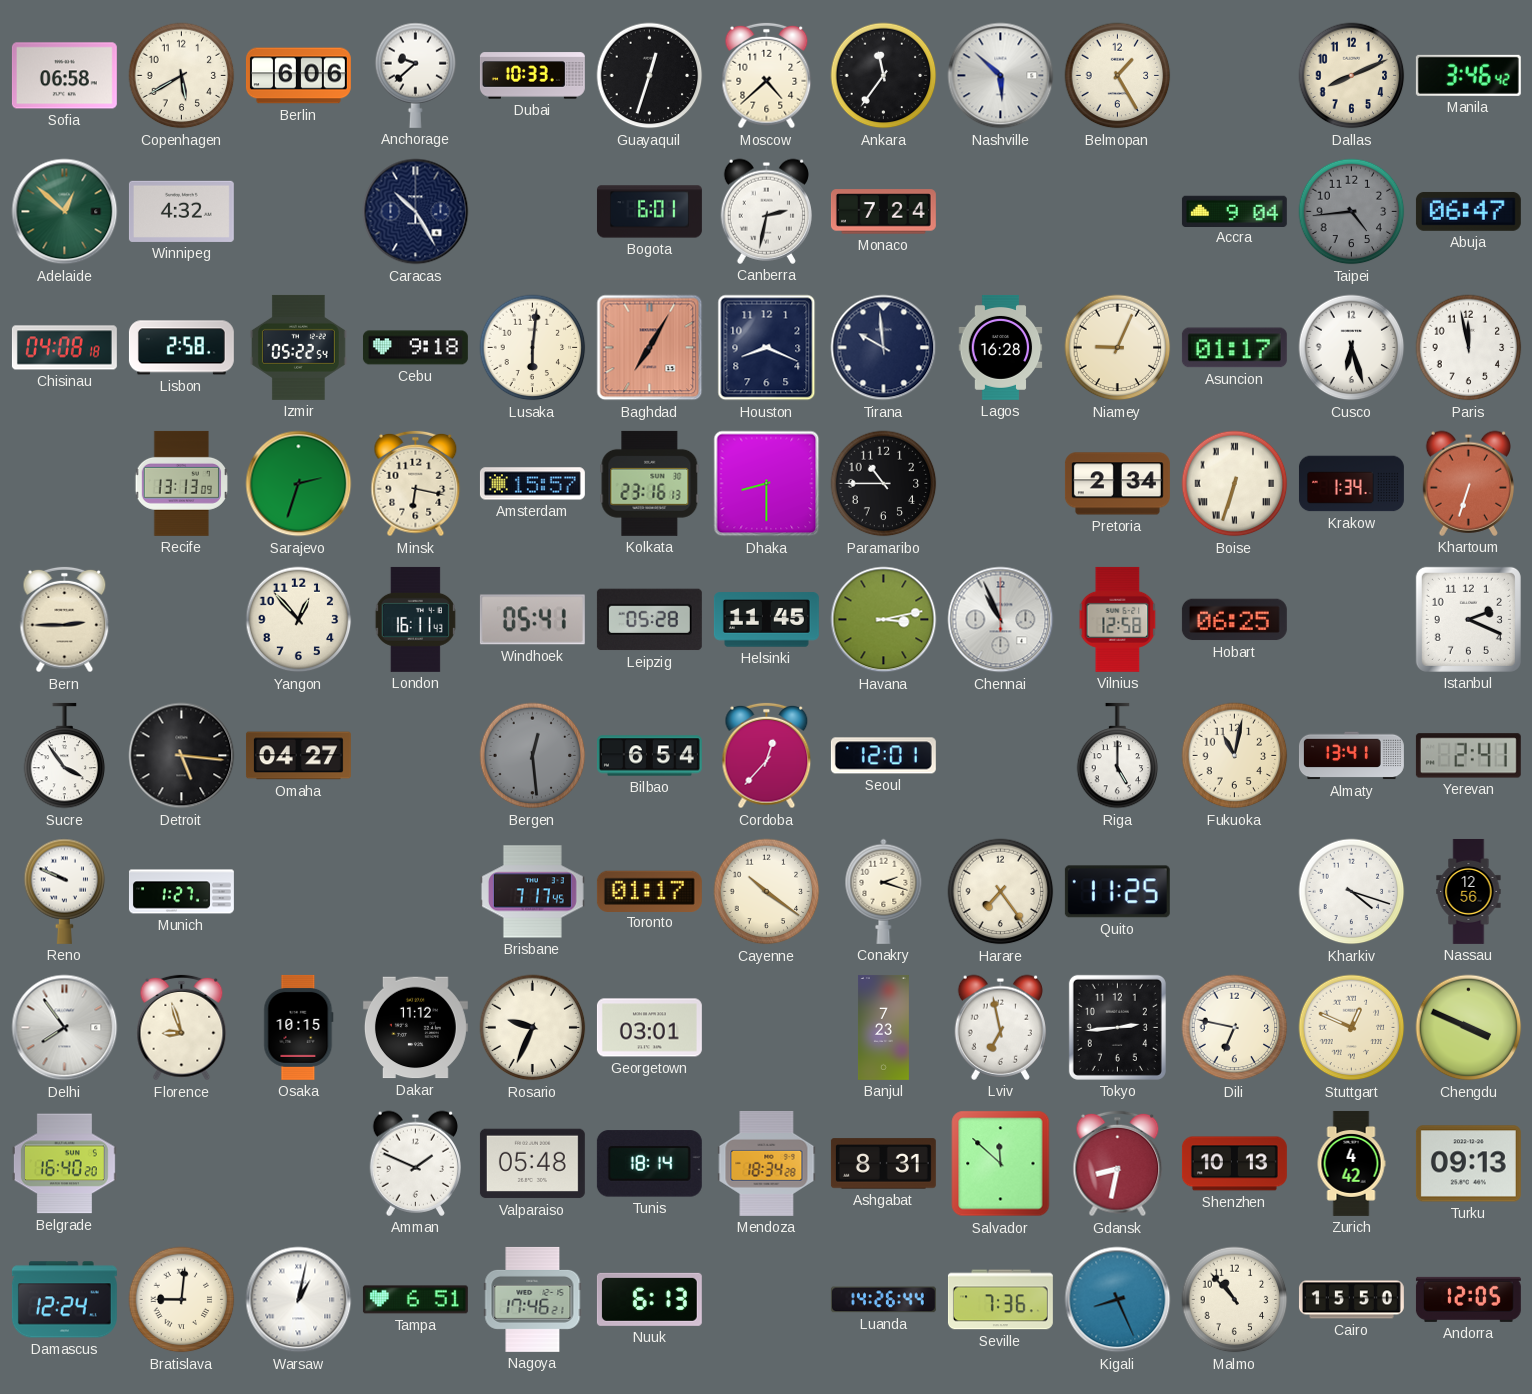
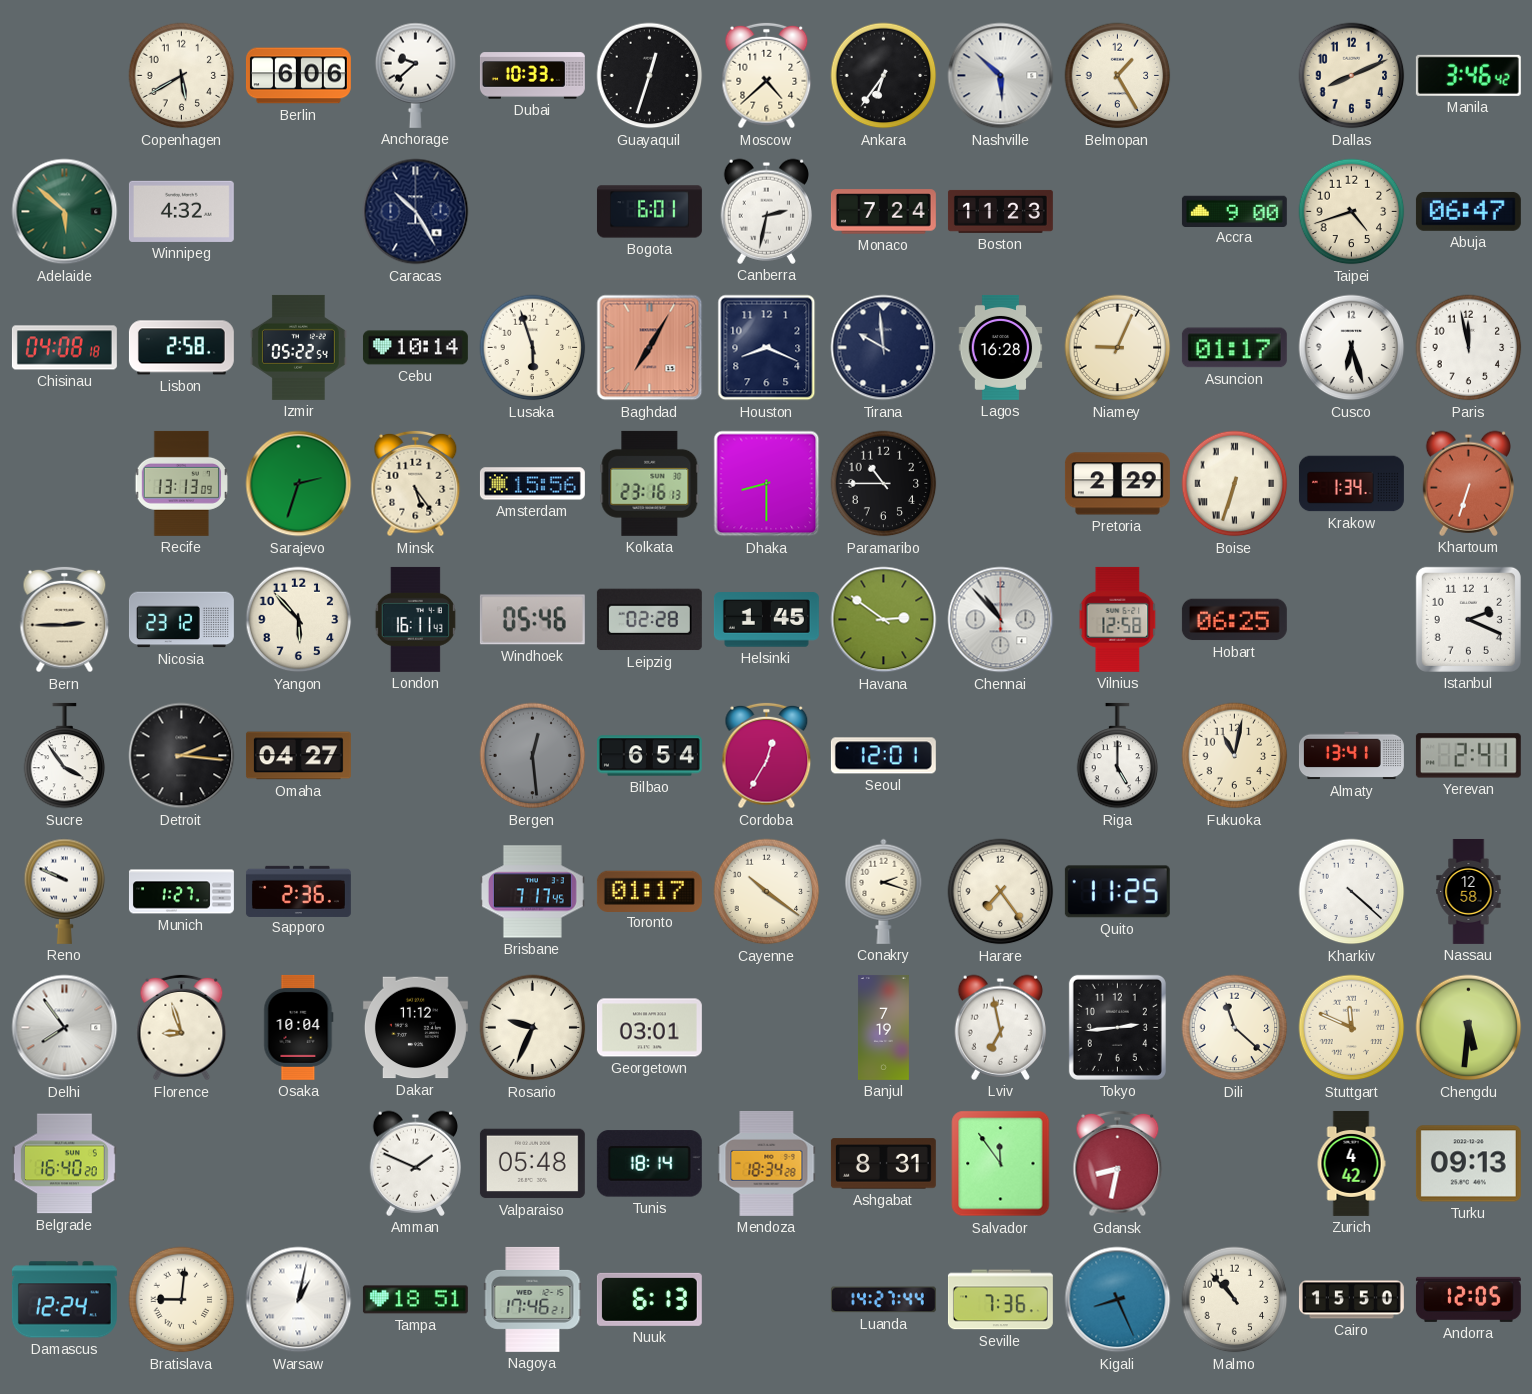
Sofia: 06:58 -> none (64, 76)
Ankara: 11:36 -> 6:36 (884, 76)
Adelaide: 12:52 -> 5:52 (65, 212)
Boston: none -> 11:23 (1000, 211)
Accra: 9:04 -> 9:00 (1234, 211)
Taipei: 4:44 -> 4:42 (1352, 212)
Taipei dial: grey -> cream (1352, 212)
Cebu: 9:18 -> 10:14 (415, 348)
Lusaka: 6:01 -> 5:57 (533, 348)
Minsk: 6:17 -> 5:24 (416, 484)
Amsterdam: 15:57 -> 15:56 (532, 484)
Pretoria: 2:34 -> 2:29 (1117, 484)
Nicosia: none -> 23:12 (181, 620)
Yangon: 12:53 -> 5:53 (299, 620)
Windhoek: 05:41 -> 05:46 (532, 620)
Leipzig: 05:28 -> 02:28 (649, 620)
Helsinki: 11:45 -> 1:45 (766, 620)
Havana: 3:13 -> 2:51 (884, 620)
Chennai: 10:56 -> 10:53 (1001, 620)
Detroit: 5:16 -> 2:16 (182, 756)
Cordoba: 12:37 -> 12:35 (767, 756)
Sapporo: none -> 2:36 (298, 891)
Kharkiv: 4:18 -> 4:22 (1352, 892)
Nassau: 12:56 -> 12:58 (1469, 891)
Osaka: 10:15 -> 10:04 (299, 1027)
Banjul: 7:23 -> 7:19 (883, 1027)
Dili: 6:47 -> 11:22 (1235, 1028)
Stuttgart: 12:49 -> 11:49 (1352, 1028)
Chengdu: 3:49 -> 5:31 (1469, 1028)
Salvador: 11:52 -> 11:54 (1001, 1164)
Shenzhen: 10:13 -> none (1234, 1164)
Tampa: 6:51 -> 18:51 (415, 1300)
Luanda: 14:26 -> 14:27 (883, 1300)
